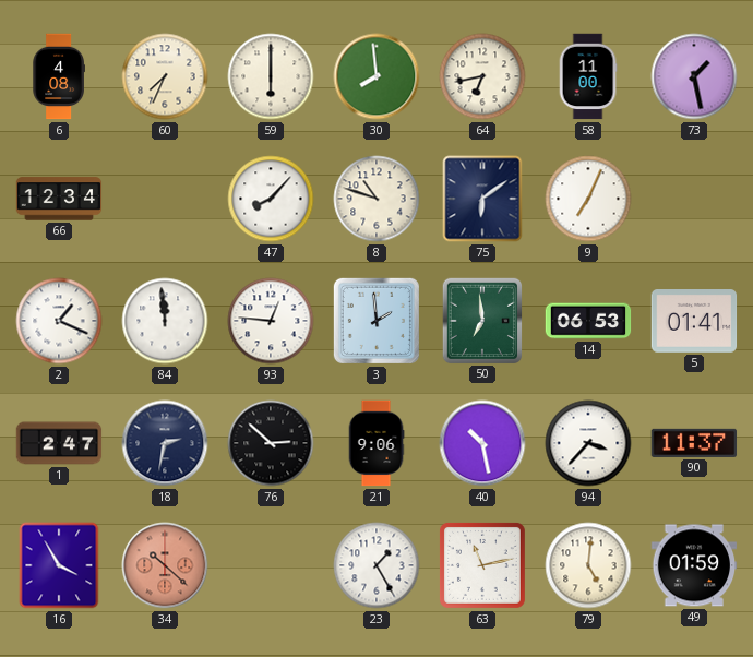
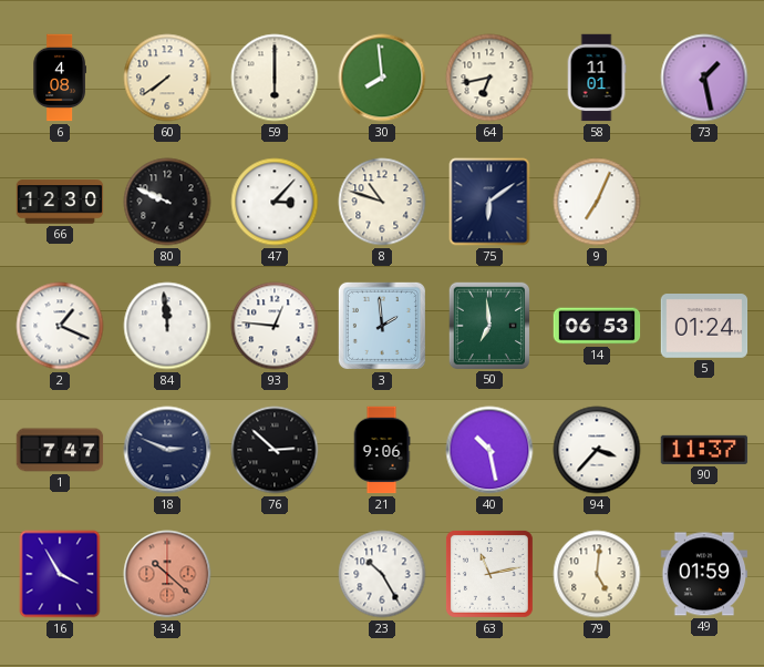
60: 7:34 -> 7:39 (167, 78)
58: 11:00 -> 11:01 (597, 78)
66: 12:34 -> 12:30 (60, 202)
80: none -> 9:49 (167, 202)
47: 8:07 -> 3:07 (275, 202)
5: 01:41 -> 01:24 (704, 327)
1: 2:47 -> 7:47 (60, 450)
18: 2:32 -> 2:49 (167, 450)
23: 1:25 -> 10:25 (382, 574)
